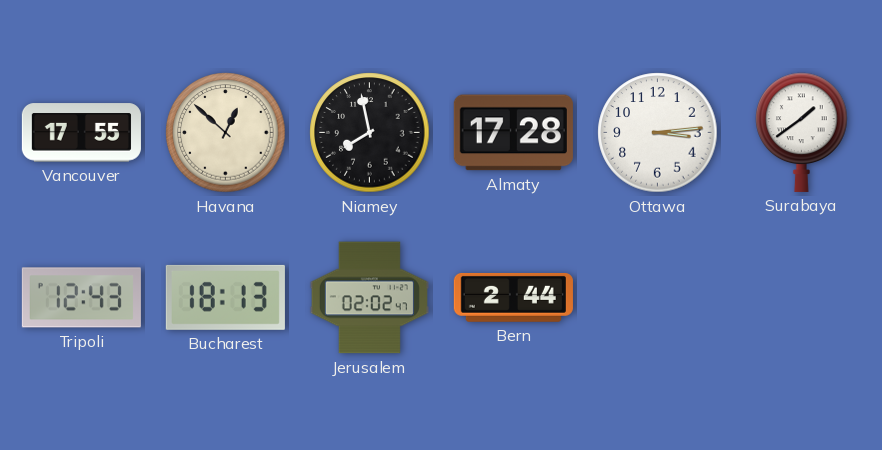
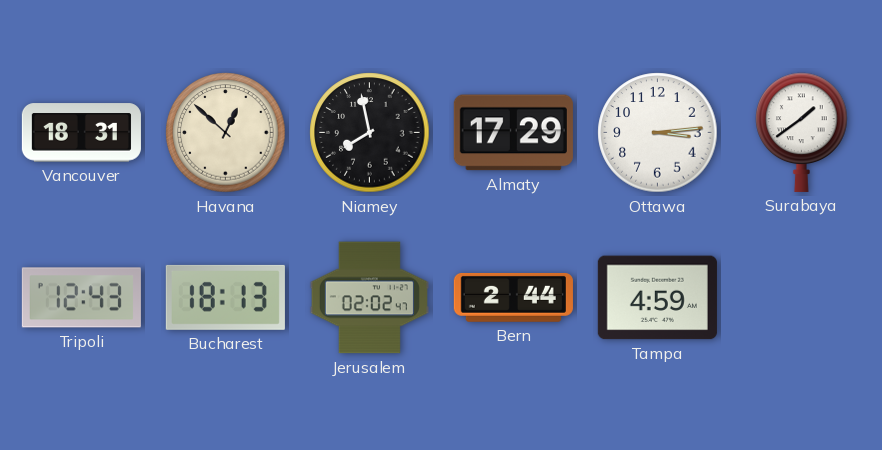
Vancouver: 17:55 -> 18:31 (81, 133)
Almaty: 17:28 -> 17:29 (513, 133)
Tampa: none -> 4:59 (657, 298)
